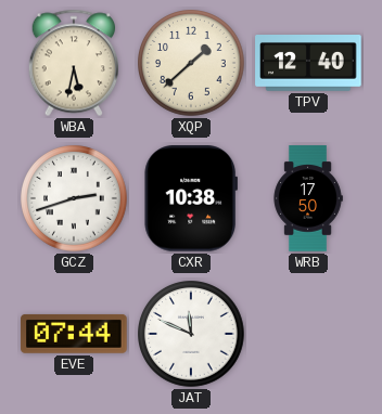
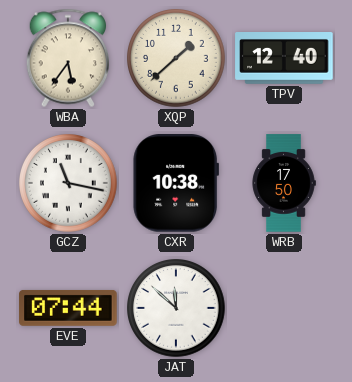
WBA: 5:32 -> 5:36 (68, 58)
GCZ: 2:42 -> 11:17 (69, 184)
JAT: 11:49 -> 11:52 (177, 309)
